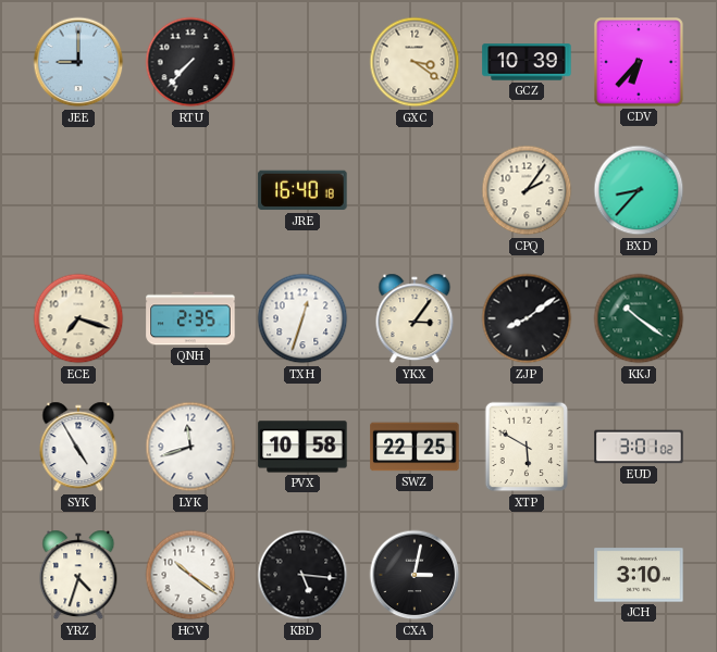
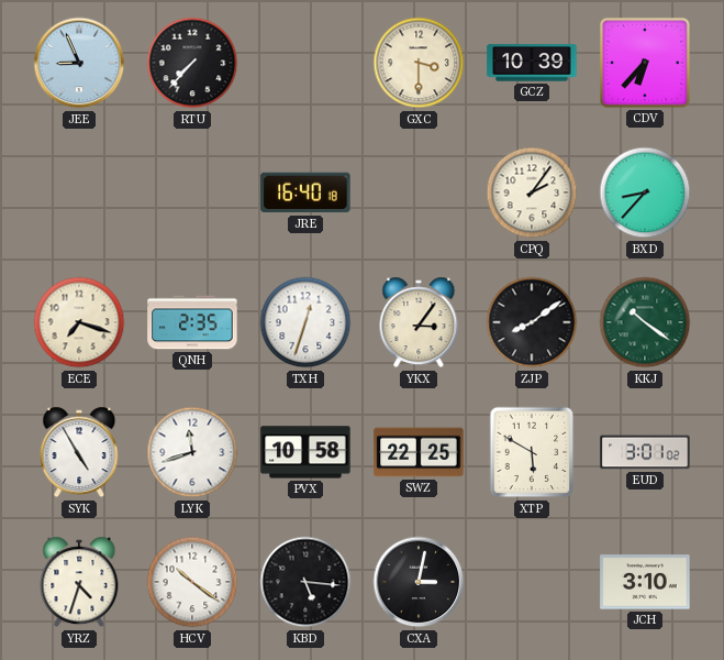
JEE: 9:00 -> 8:56 (79, 63)
GXC: 3:21 -> 3:30 (419, 63)
